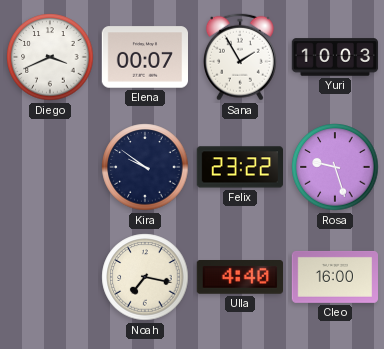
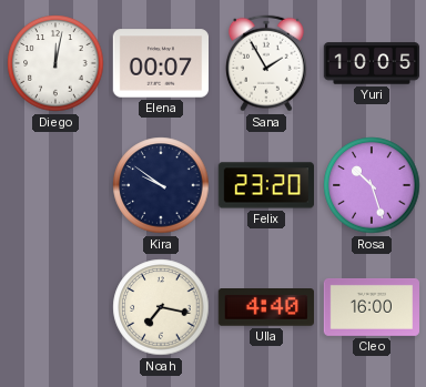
Diego: 3:41 -> 12:02 (55, 63)
Yuri: 10:03 -> 10:05 (372, 63)
Felix: 23:22 -> 23:20 (265, 185)
Rosa: 9:27 -> 10:27 (372, 185)
